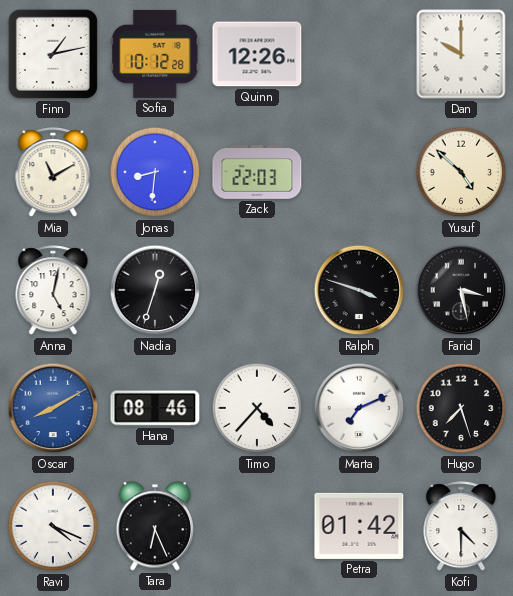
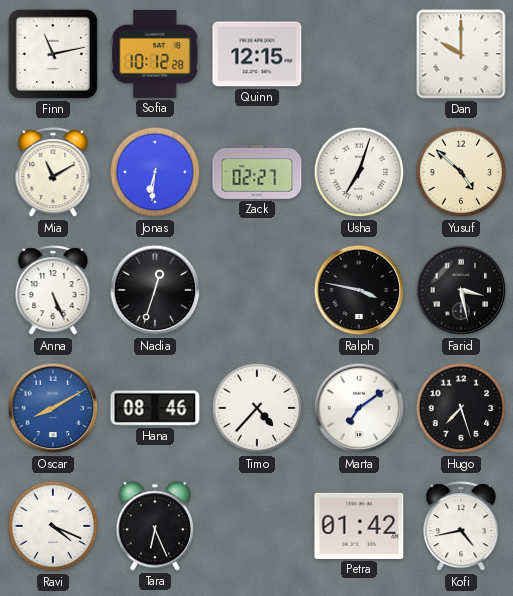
Finn: 1:13 -> 11:13 (53, 54)
Quinn: 12:26 -> 12:15 (257, 54)
Jonas: 8:31 -> 6:31 (155, 172)
Zack: 22:03 -> 02:27 (257, 172)
Usha: none -> 7:03 (359, 172)
Anna: 5:02 -> 5:26 (53, 291)
Ralph: 3:48 -> 3:47 (359, 290)
Marta: 7:11 -> 7:09 (359, 408)
Kofi: 4:30 -> 4:43 (461, 527)
